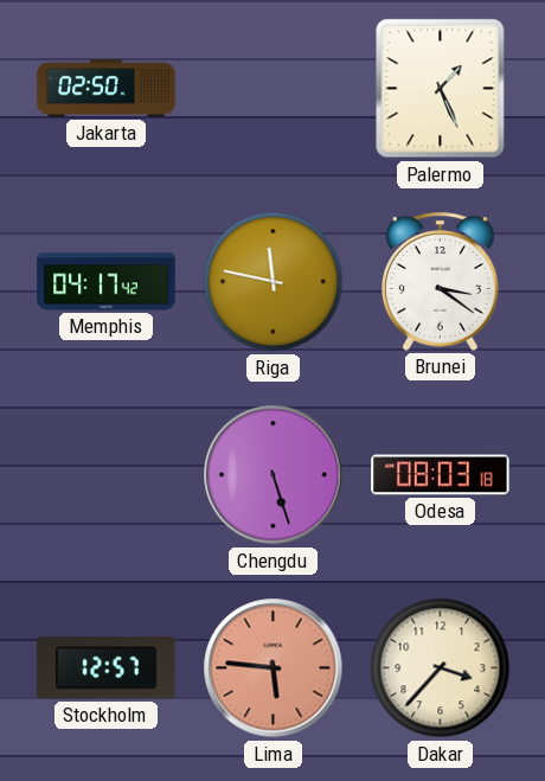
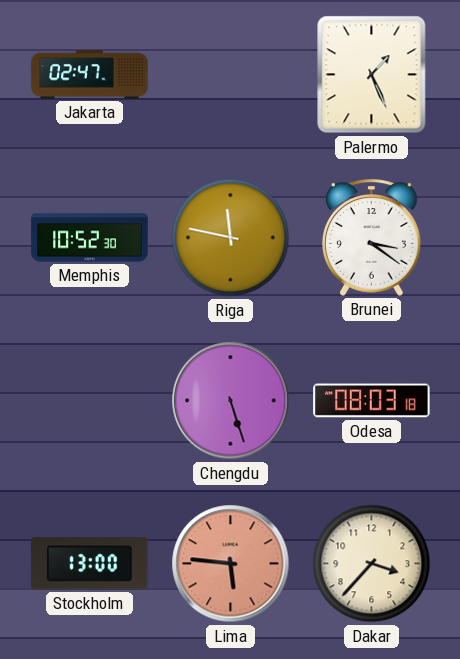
Jakarta: 02:50 -> 02:47 (90, 75)
Memphis: 04:17 -> 10:52 (90, 238)
Stockholm: 12:57 -> 13:00 (90, 564)
